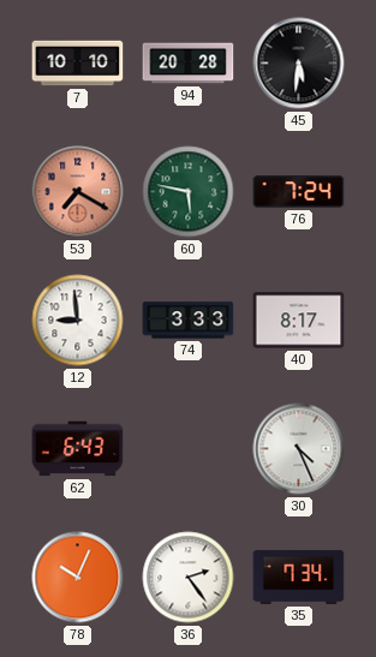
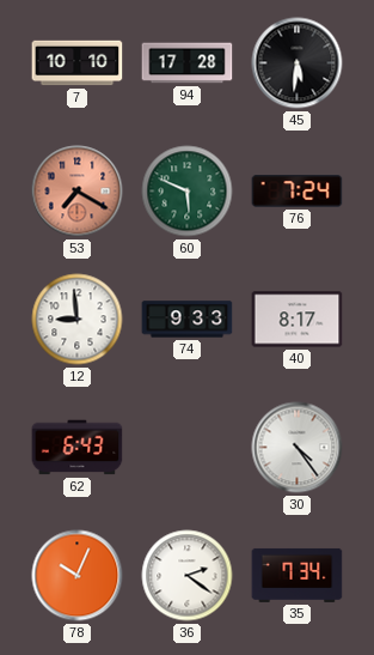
94: 20:28 -> 17:28 (188, 63)
60: 5:47 -> 5:49 (188, 192)
74: 3:33 -> 9:33 (188, 320)
30: 4:26 -> 4:24 (298, 448)
36: 2:24 -> 2:21 (188, 576)
